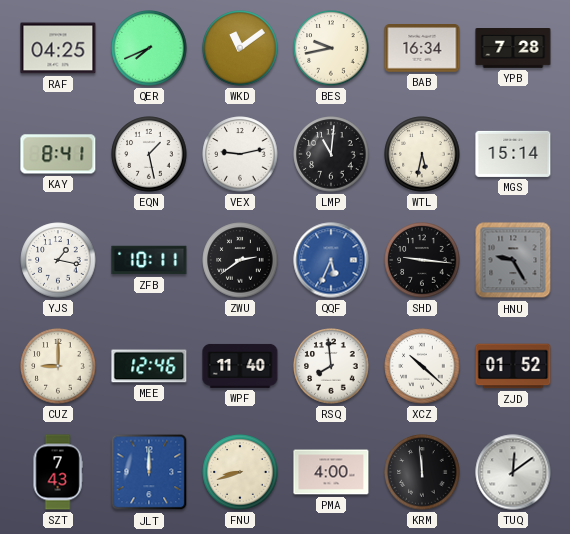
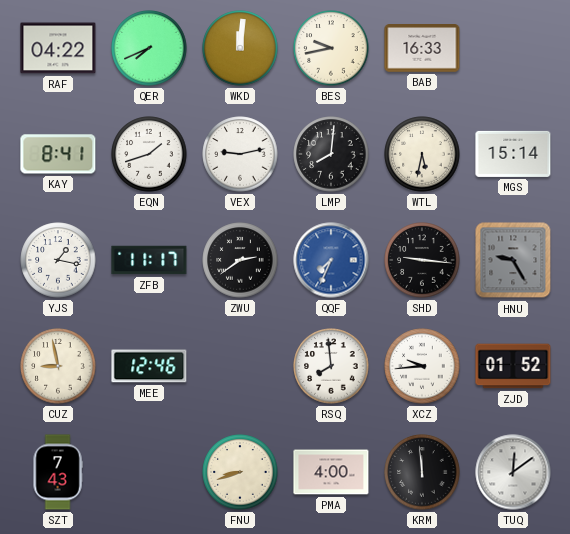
RAF: 04:25 -> 04:22 (58, 48)
WKD: 11:09 -> 12:01 (240, 48)
BAB: 16:34 -> 16:33 (422, 49)
YPB: 7:28 -> none (513, 48)
EQN: 1:28 -> 1:42 (149, 154)
LMP: 11:01 -> 8:01 (331, 154)
ZFB: 10:11 -> 11:17 (149, 260)
QQF: 5:34 -> 7:34 (331, 260)
CUZ: 9:00 -> 8:58 (58, 366)
WPF: 11:40 -> none (240, 366)
XCZ: 10:22 -> 9:44 (422, 366)
JLT: 12:00 -> none (149, 472)
